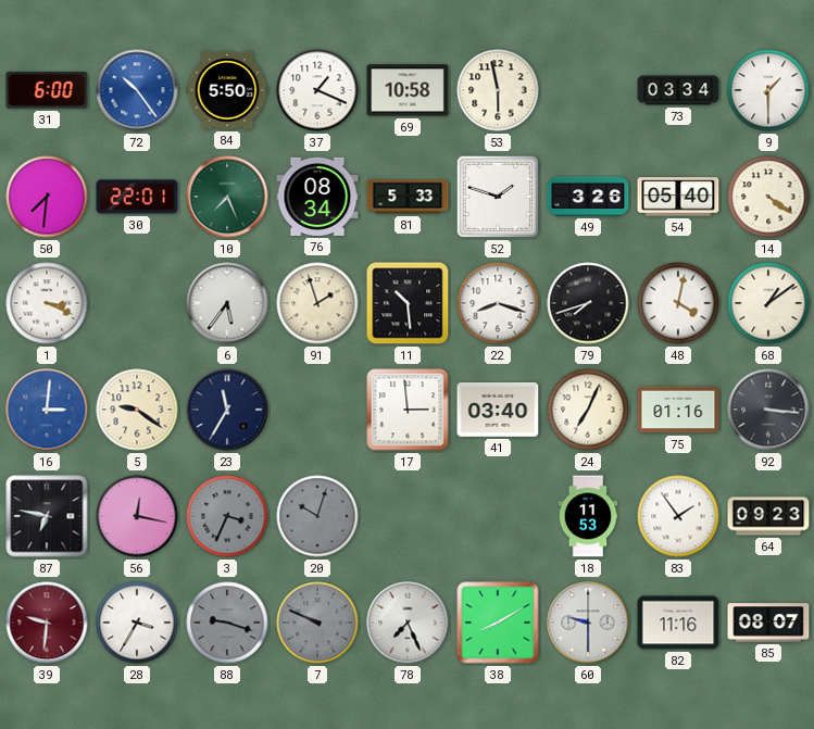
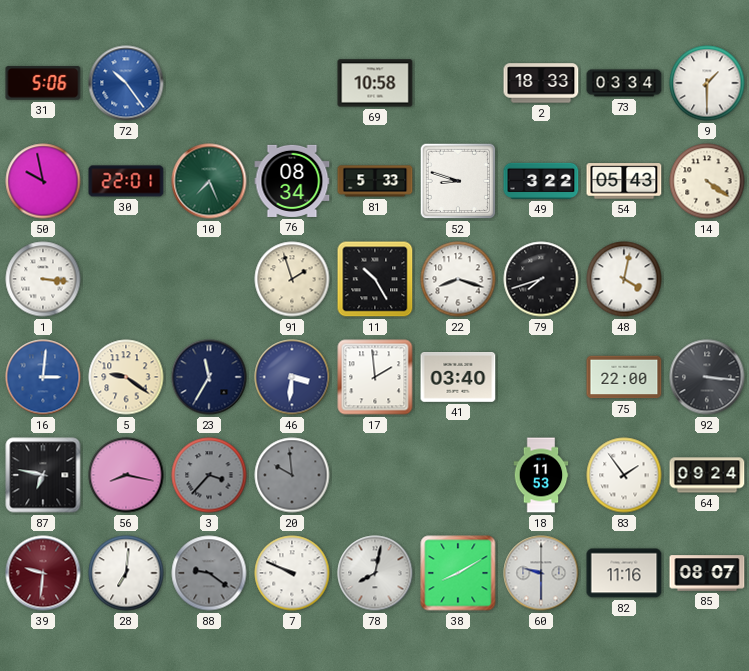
31: 6:00 -> 5:06 (43, 83)
84: 5:50 -> none (227, 90)
37: 1:19 -> none (317, 90)
53: 5:58 -> none (498, 90)
2: none -> 18:33 (541, 83)
50: 7:31 -> 9:58 (43, 181)
52: 1:48 -> 8:48 (458, 181)
49: 3:26 -> 3:22 (541, 181)
54: 05:40 -> 05:43 (624, 181)
1: 3:19 -> 3:16 (43, 279)
6: 5:36 -> none (227, 303)
11: 10:29 -> 10:25 (375, 279)
68: 1:09 -> none (768, 303)
46: none -> 3:31 (292, 377)
17: 2:59 -> 1:59 (375, 377)
24: 7:04 -> none (588, 410)
75: 01:16 -> 22:00 (624, 377)
56: 12:17 -> 8:17 (126, 475)
3: 3:34 -> 3:37 (209, 475)
20: 10:03 -> 9:59 (292, 475)
64: 09:23 -> 09:24 (707, 475)
28: 3:35 -> 7:01 (126, 573)
88: 9:18 -> 9:21 (209, 573)
7 dial: grey -> white (292, 573)
78: 7:26 -> 8:02 (375, 573)
